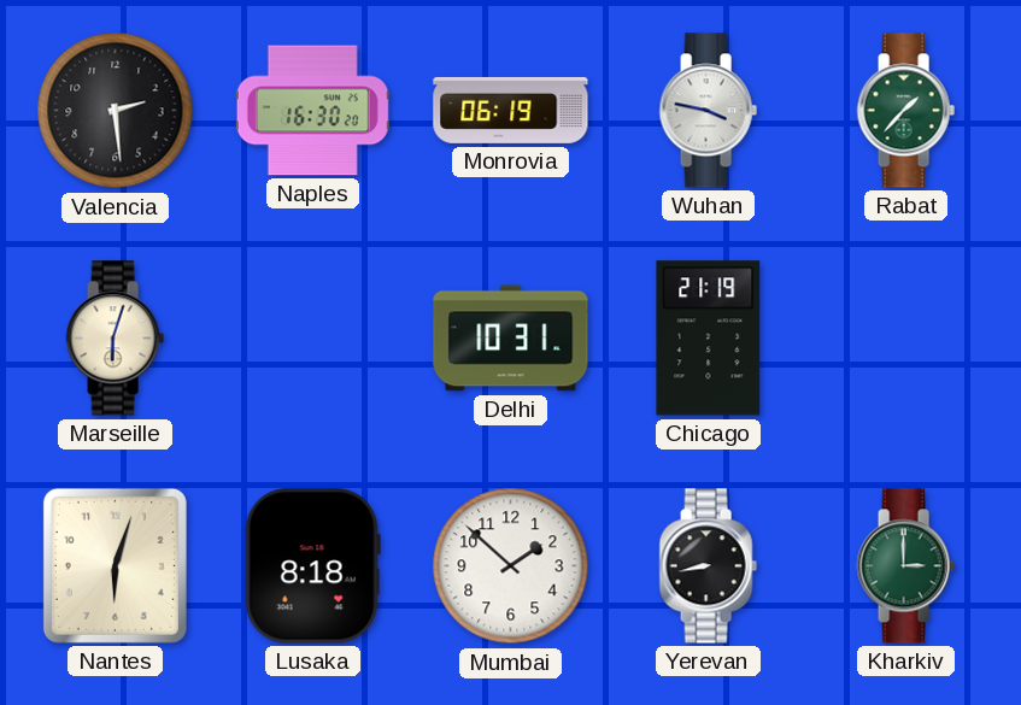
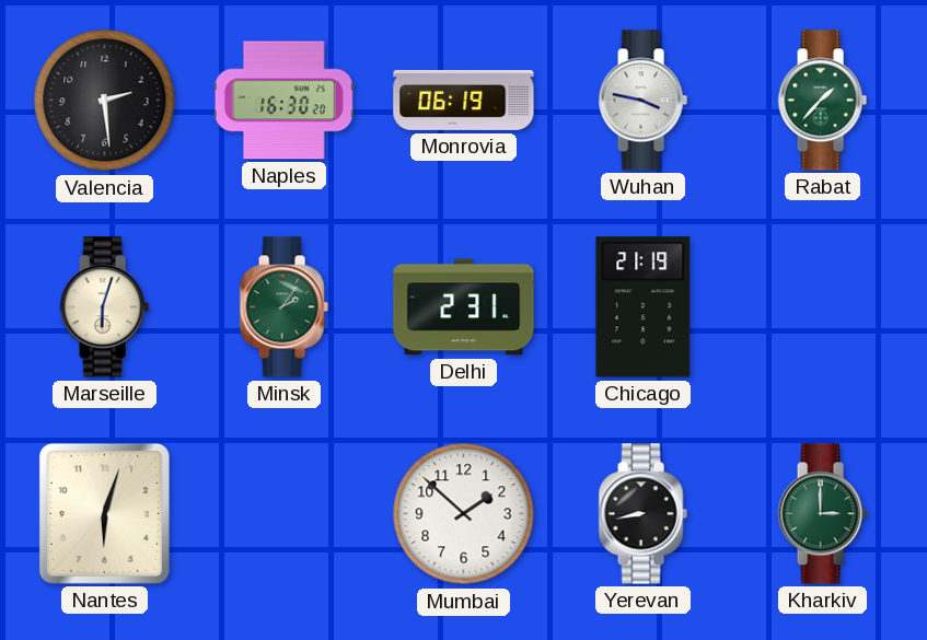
Minsk: none -> 2:06 (283, 307)
Delhi: 10:31 -> 2:31 (464, 307)
Lusaka: 8:18 -> none (312, 566)
